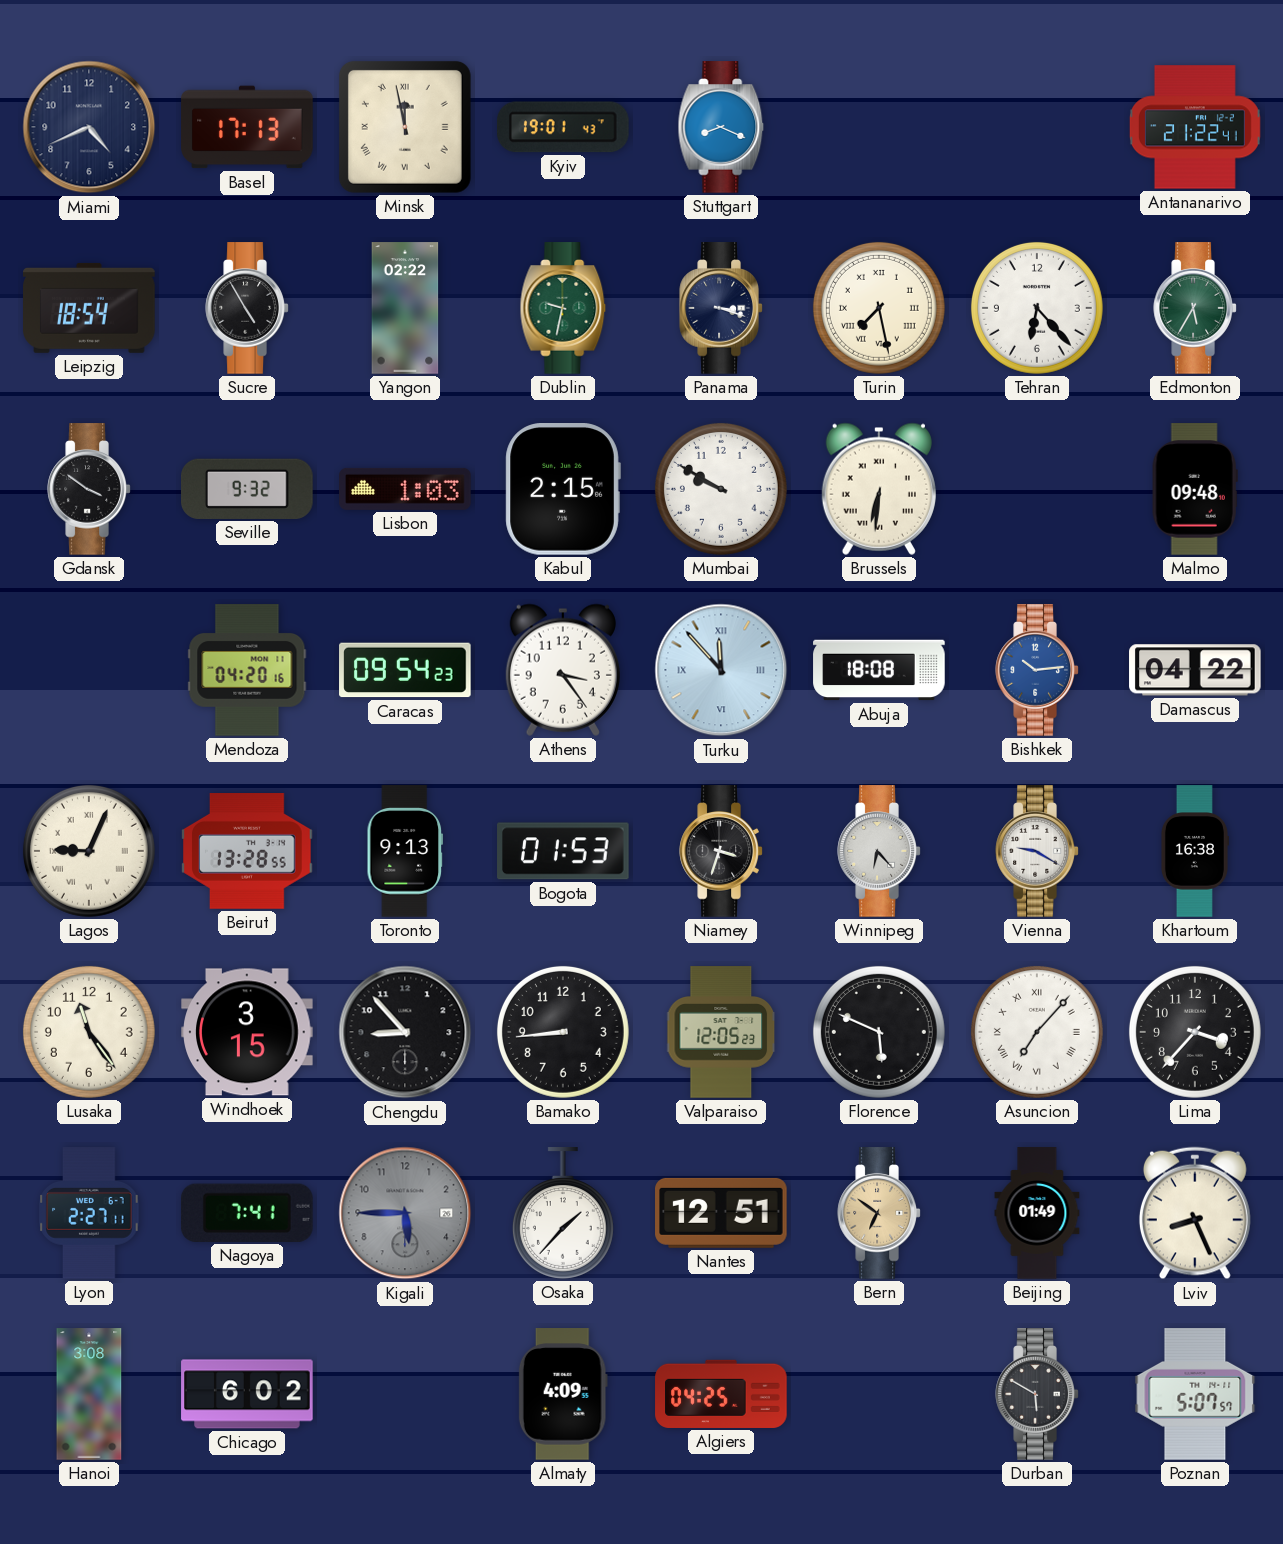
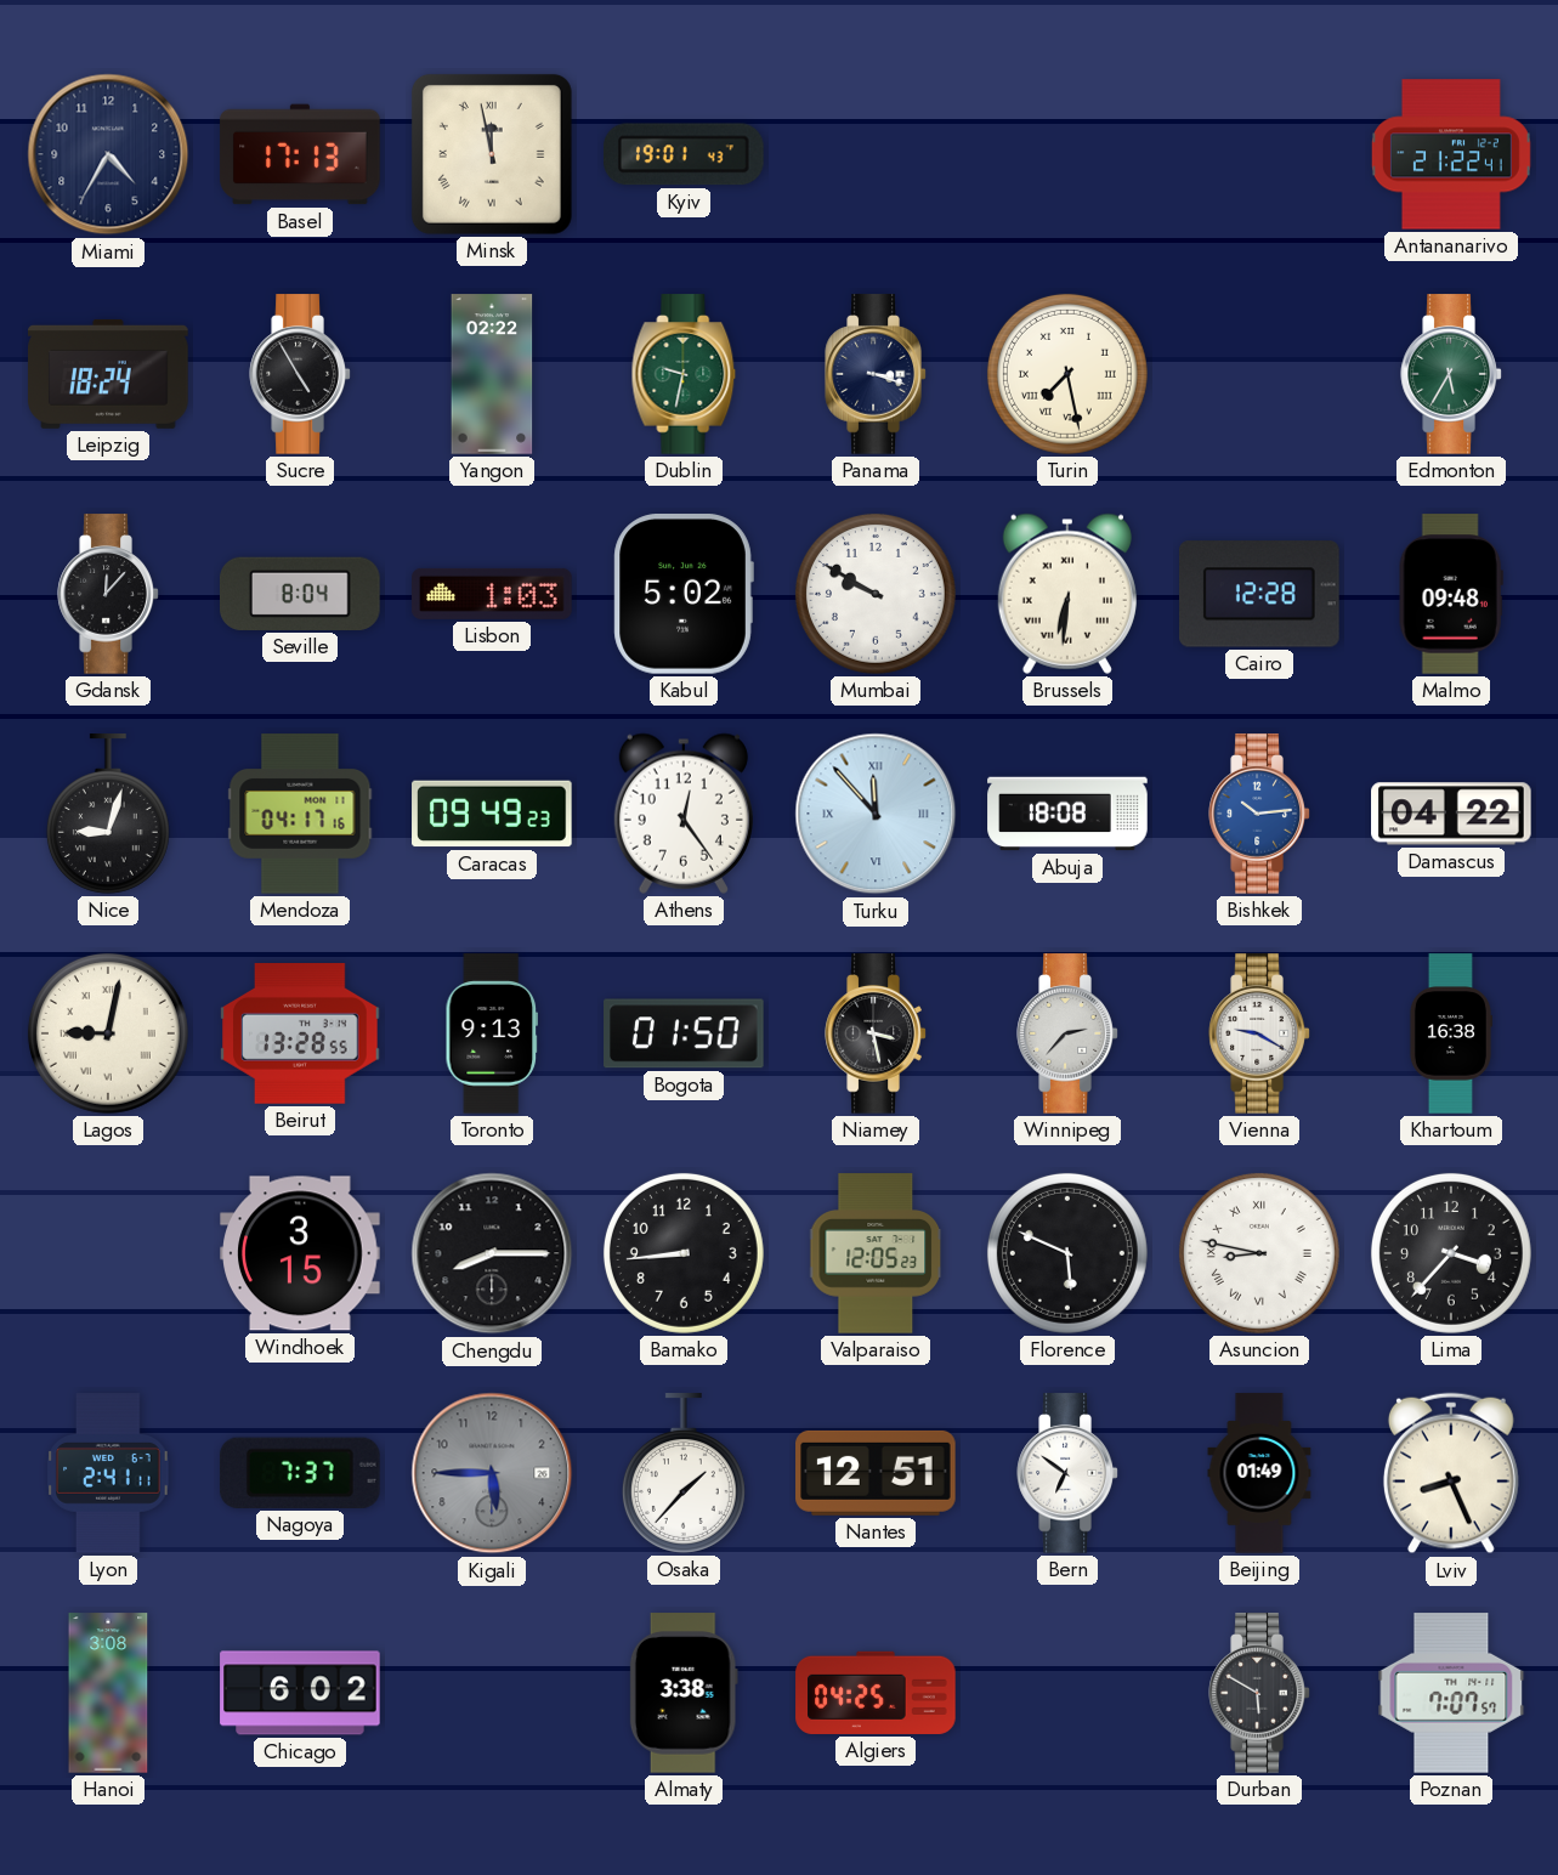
Miami: 4:41 -> 4:35 (108, 154)
Stuttgart: 8:19 -> none (721, 127)
Leipzig: 18:54 -> 18:24 (108, 374)
Tehran: 6:23 -> none (1037, 308)
Gdansk: 3:51 -> 12:07 (108, 594)
Seville: 9:32 -> 8:04 (301, 594)
Kabul: 2:15 -> 5:02 (684, 595)
Cairo: none -> 12:28 (1260, 594)
Nice: none -> 9:03 (108, 814)
Mendoza: 04:20 -> 04:17 (300, 814)
Caracas: 09:54 -> 09:49 (492, 814)
Athens: 3:24 -> 12:24 (684, 814)
Lagos: 9:04 -> 9:02 (108, 1033)
Bogota: 01:53 -> 01:50 (684, 1033)
Niamey: 3:33 -> 3:28 (876, 1033)
Winnipeg: 6:23 -> 2:37 (1067, 1033)
Lusaka: 11:24 -> none (89, 1032)
Chengdu: 8:53 -> 8:15 (492, 1253)
Asuncion: 7:07 -> 8:47 (1259, 1253)
Lyon: 2:27 -> 2:41 (108, 1473)
Nagoya: 7:41 -> 7:37 (300, 1473)
Bern dial: champagne -> white (1067, 1473)
Almaty: 4:09 -> 3:38 (684, 1693)
Poznan: 5:07 -> 7:07 (1451, 1693)
